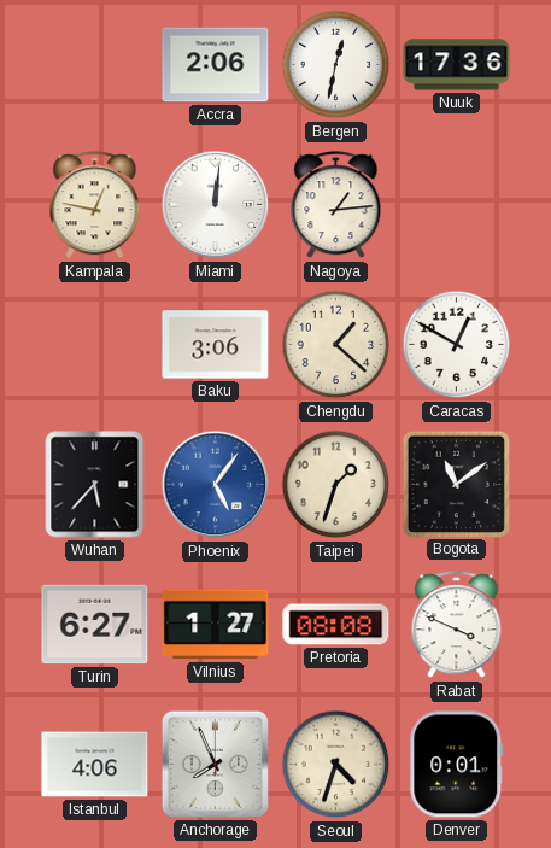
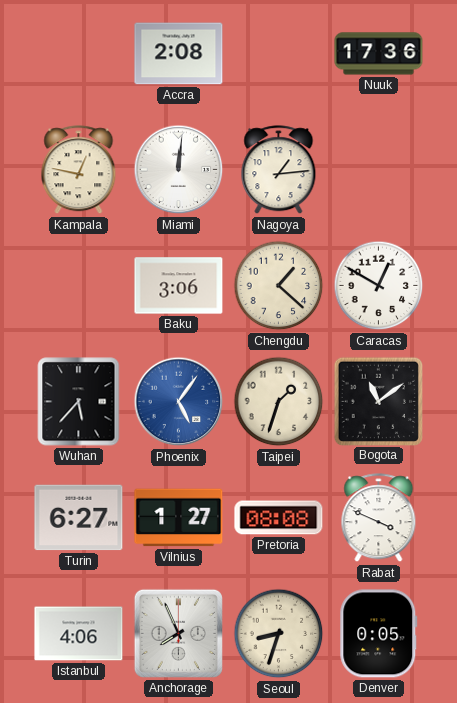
Accra: 2:06 -> 2:08 (179, 54)
Bergen: 12:32 -> none (336, 65)
Seoul: 4:33 -> 8:33 (279, 634)
Denver: 0:01 -> 0:05 (379, 634)
